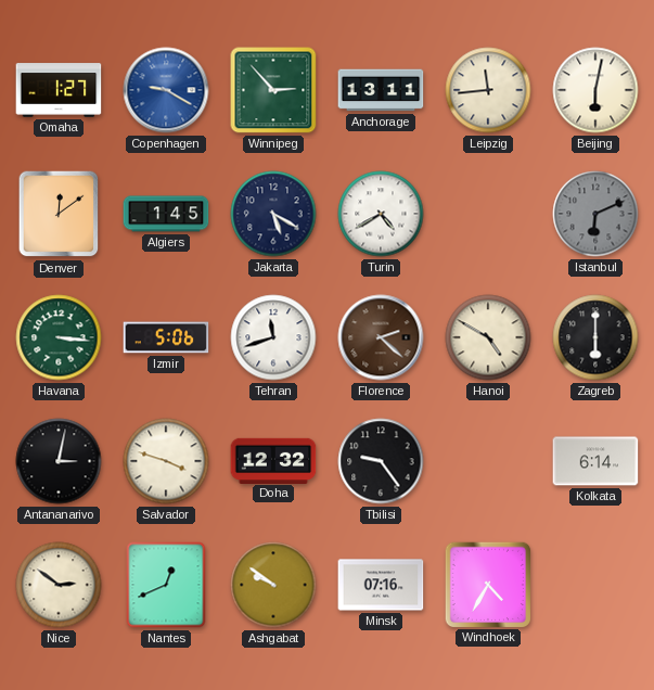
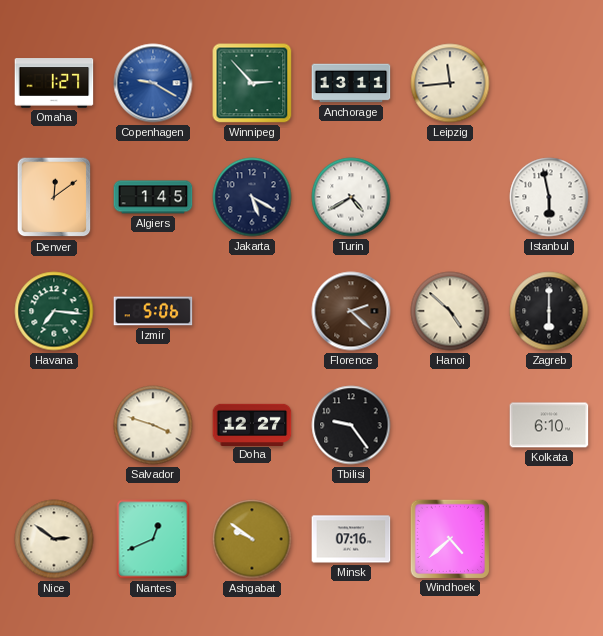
Beijing: 6:02 -> none (595, 90)
Istanbul: 6:11 -> 5:58 (549, 197)
Istanbul dial: grey -> white (549, 197)
Havana: 3:16 -> 7:16 (54, 311)
Tehran: 11:42 -> none (273, 337)
Hanoi: 4:50 -> 4:52 (450, 311)
Antananarivo: 3:02 -> none (59, 461)
Doha: 12:32 -> 12:27 (252, 424)
Kolkata: 6:14 -> 6:10 (549, 425)
Windhoek: 4:35 -> 4:38 (449, 538)
